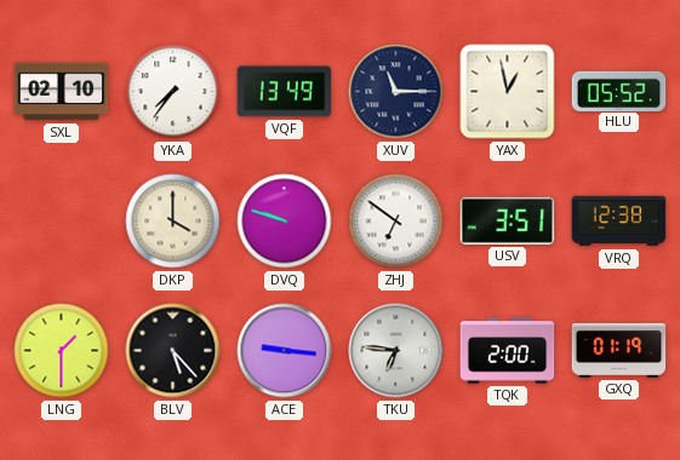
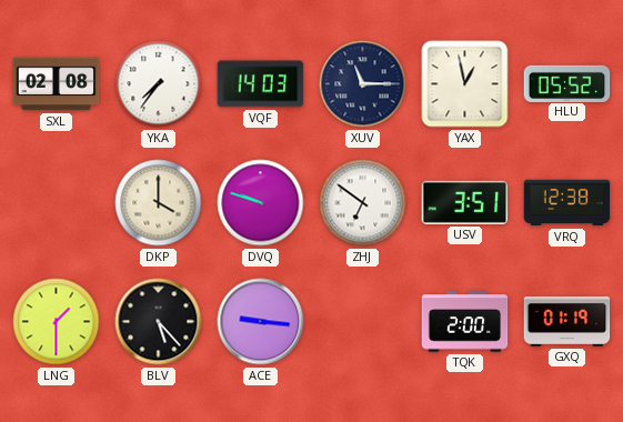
SXL: 02:10 -> 02:08 (57, 84)
VQF: 13:49 -> 14:03 (261, 84)
TKU: 6:46 -> none (396, 351)
